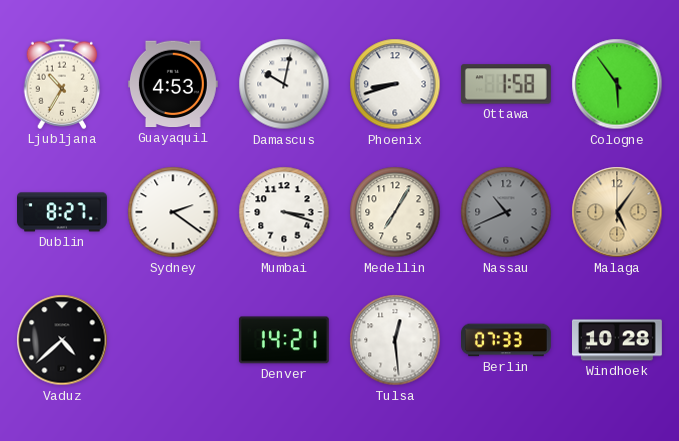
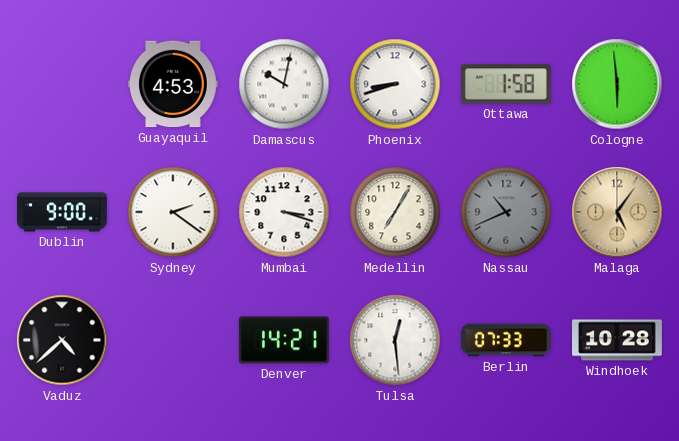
Ljubljana: 10:35 -> none (62, 84)
Cologne: 5:54 -> 5:59 (617, 84)
Dublin: 8:27 -> 9:00 (63, 212)
